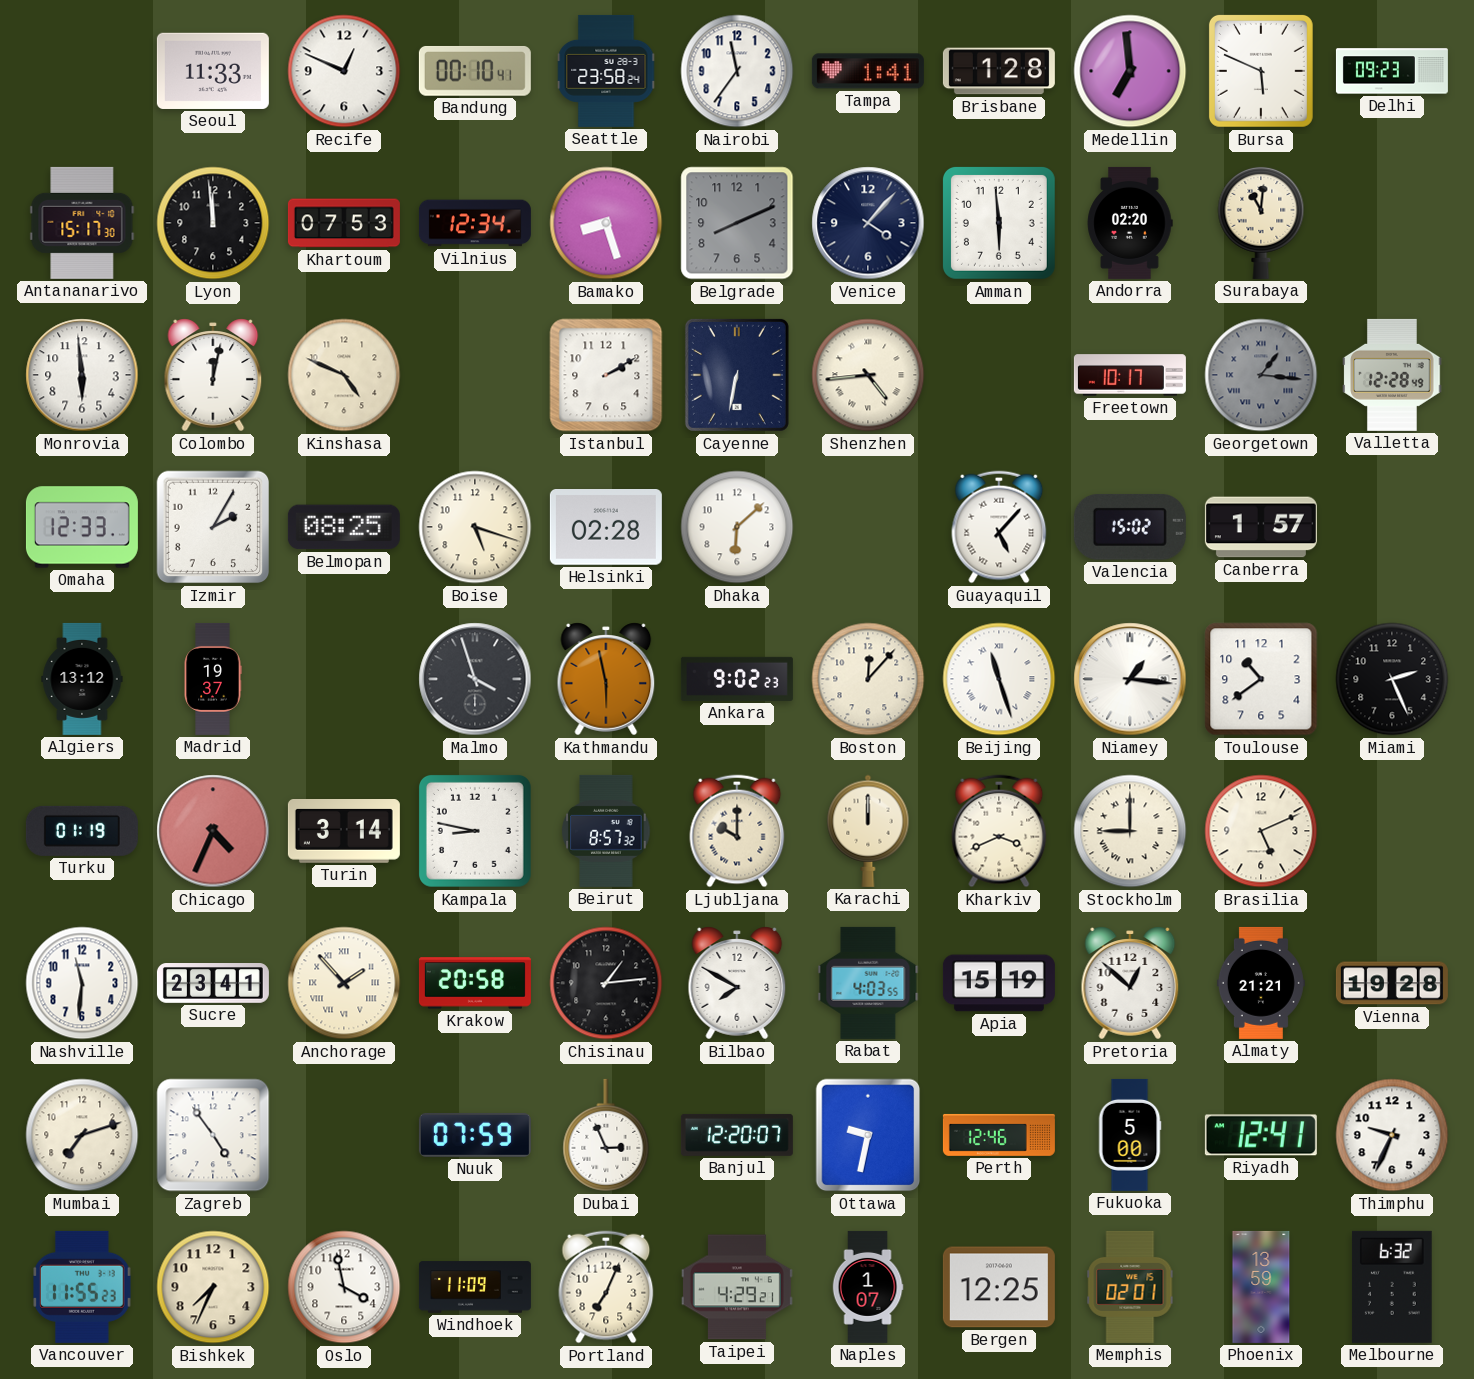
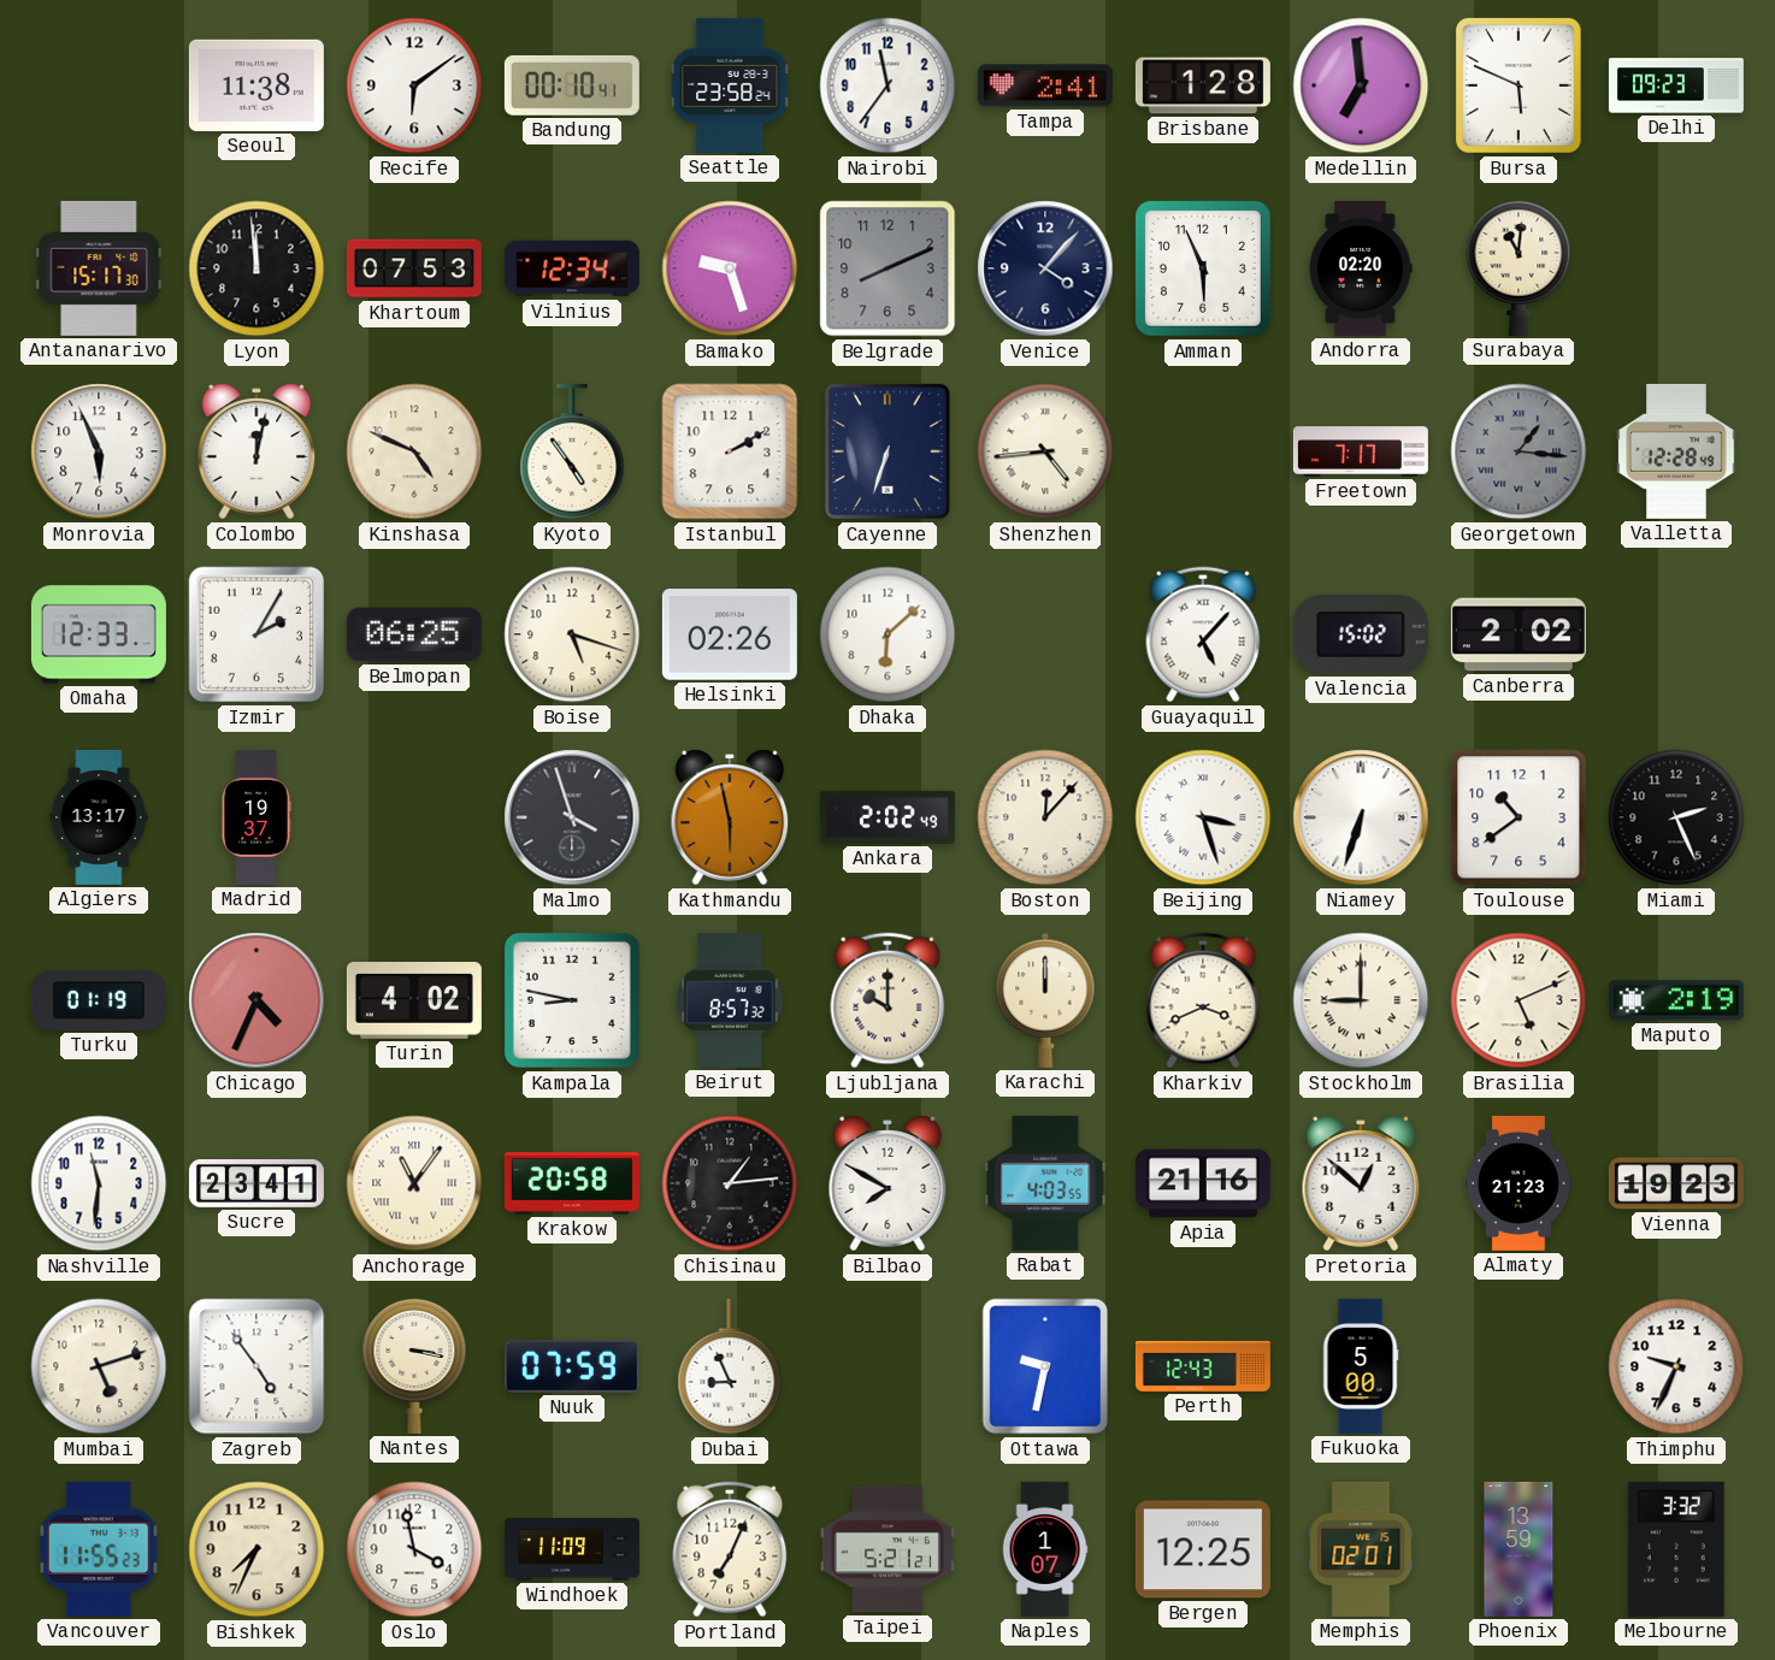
Seoul: 11:33 -> 11:38 (256, 85)
Recife: 12:49 -> 6:09 (414, 85)
Tampa: 1:41 -> 2:41 (1045, 85)
Bamako: 8:27 -> 9:27 (730, 268)
Amman: 5:59 -> 5:56 (1203, 268)
Monrovia: 5:59 -> 5:56 (99, 451)
Kyoto: none -> 4:54 (572, 451)
Cayenne: 6:32 -> 6:33 (887, 451)
Freetown: 10:17 -> 7:17 (1361, 451)
Belmopan: 08:25 -> 06:25 (414, 634)
Helsinki: 02:28 -> 02:26 (730, 636)
Canberra: 1:57 -> 2:02 (1519, 634)
Algiers: 13:12 -> 13:17 (99, 817)
Ankara: 9:02 -> 2:02 (887, 817)
Beijing: 11:27 -> 3:27 (1203, 817)
Niamey: 1:16 -> 6:33 (1361, 817)
Turin: 3:14 -> 4:02 (414, 1002)
Maputo: none -> 2:19 (1676, 1000)
Anchorage: 1:53 -> 11:06 (414, 1183)
Apia: 15:19 -> 21:16 (1203, 1183)
Almaty: 21:21 -> 21:23 (1519, 1183)
Vienna: 19:28 -> 19:23 (1676, 1183)
Mumbai: 7:12 -> 5:12 (99, 1366)
Nantes: none -> 3:17 (414, 1365)
Dubai: 2:56 -> 8:56 (730, 1366)
Banjul: 12:20 -> none (737, 1135)
Perth: 12:46 -> 12:43 (1203, 1366)
Riyadh: 12:41 -> none (1261, 1135)
Taipei: 4:29 -> 5:21 (887, 1549)
Melbourne: 6:32 -> 3:32 (1676, 1549)
